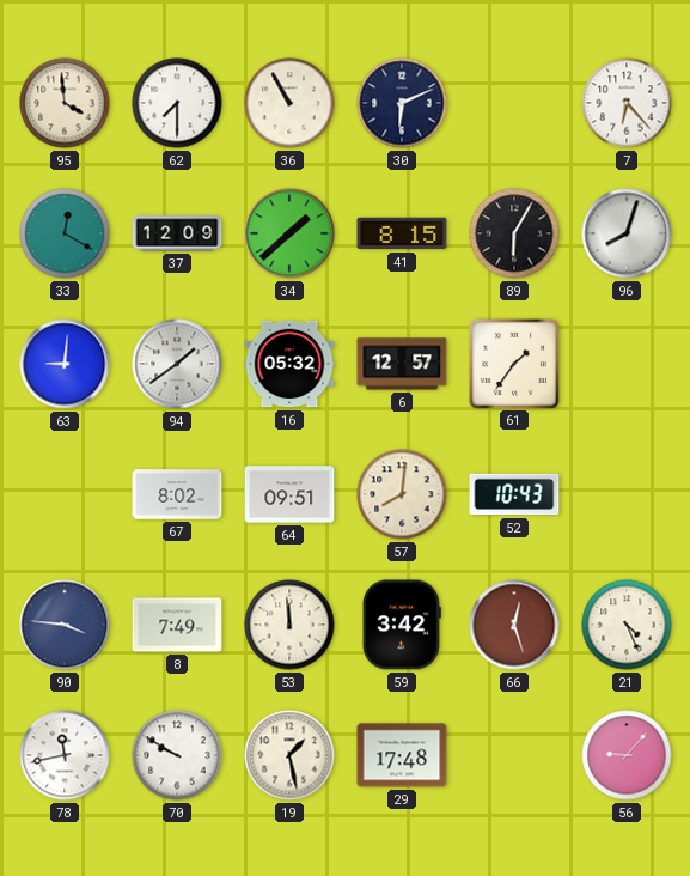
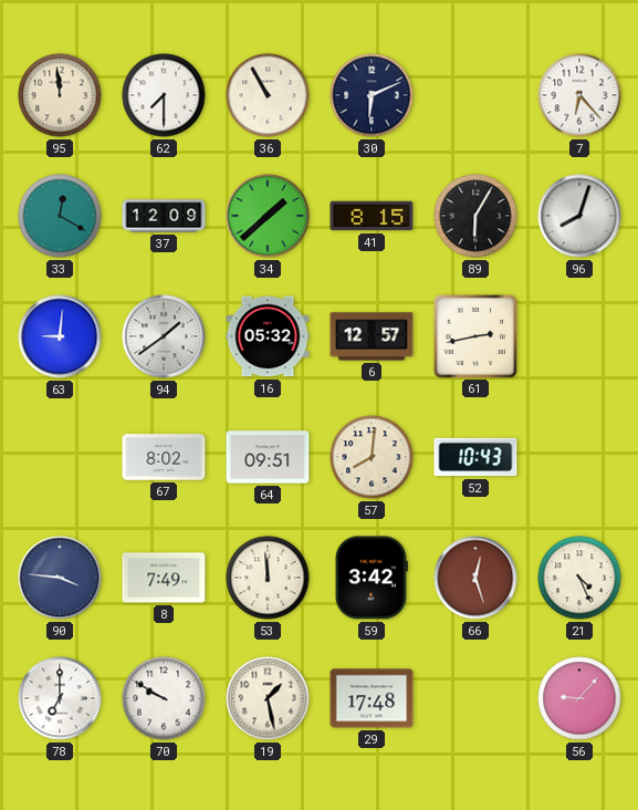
95: 3:59 -> 11:59 (60, 95)
61: 1:36 -> 2:43 (474, 335)
78: 11:43 -> 7:00 (60, 698)
